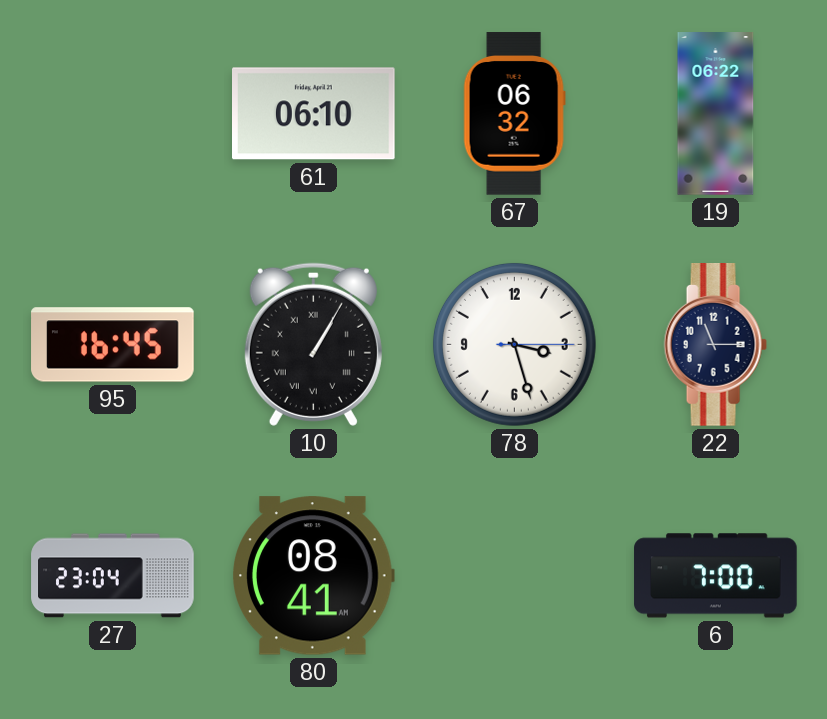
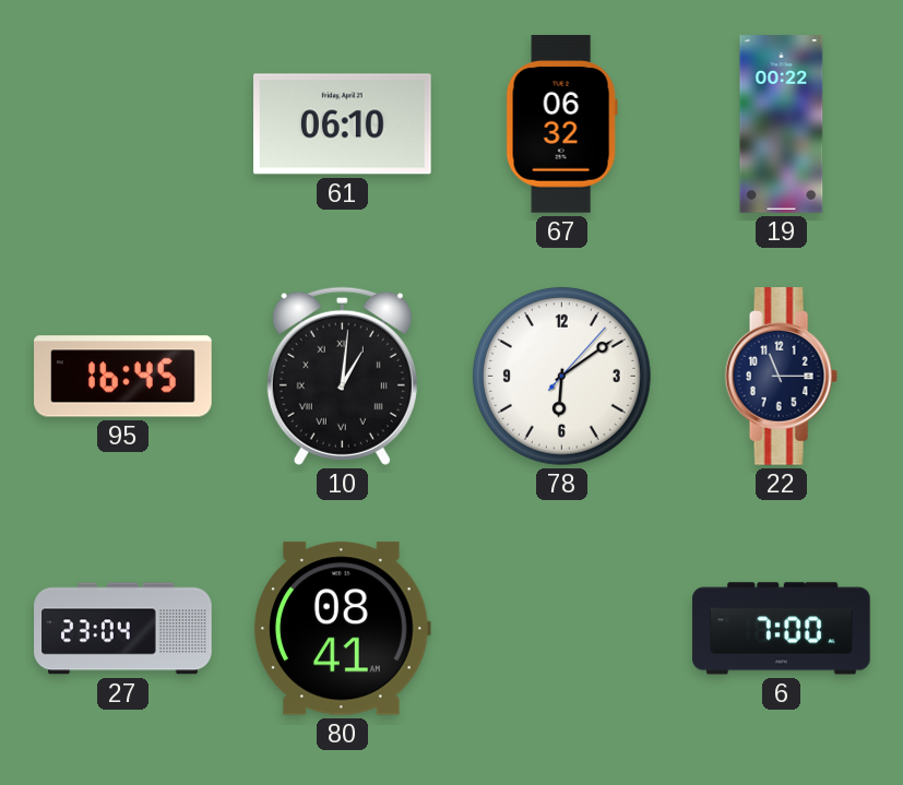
19: 06:22 -> 00:22 (782, 124)
10: 1:05 -> 1:01 (342, 376)
78: 3:27 -> 6:09 (561, 376)
